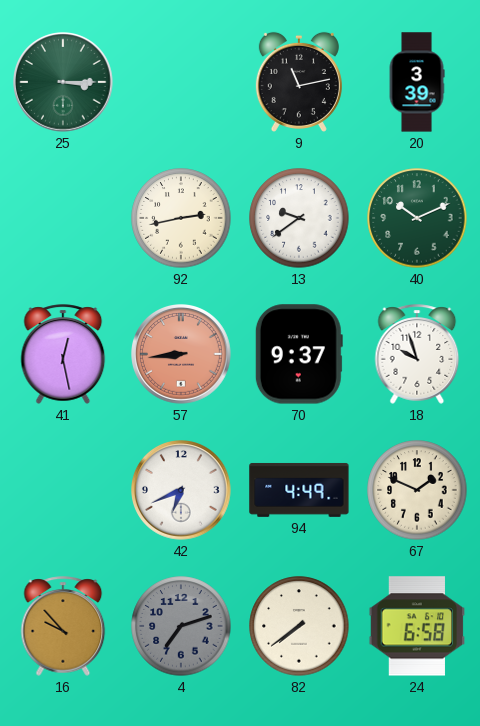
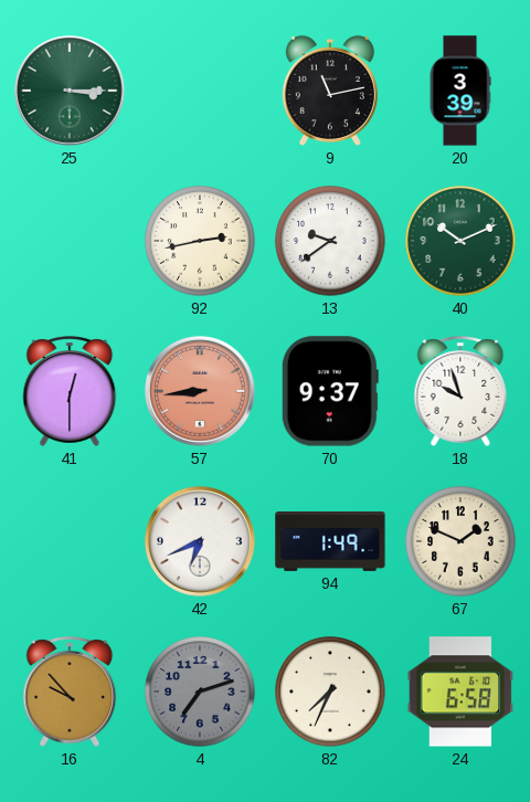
41: 12:28 -> 12:30 (70, 391)
94: 4:49 -> 1:49 (330, 541)
82: 7:39 -> 7:34 (330, 692)
